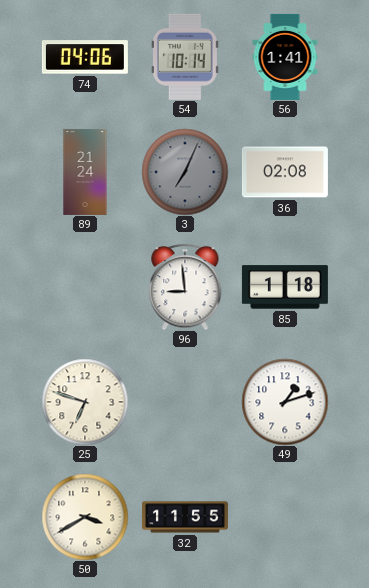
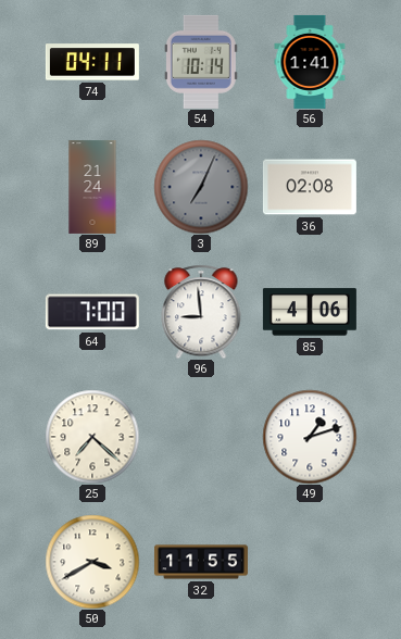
74: 04:06 -> 04:11 (92, 62)
64: none -> 7:00 (92, 312)
85: 1:18 -> 4:06 (310, 312)
25: 6:48 -> 7:22 (92, 437)
